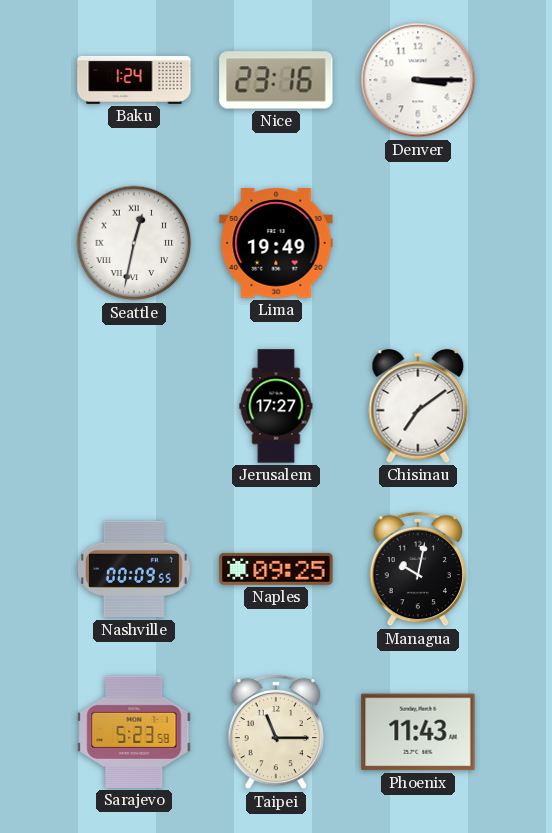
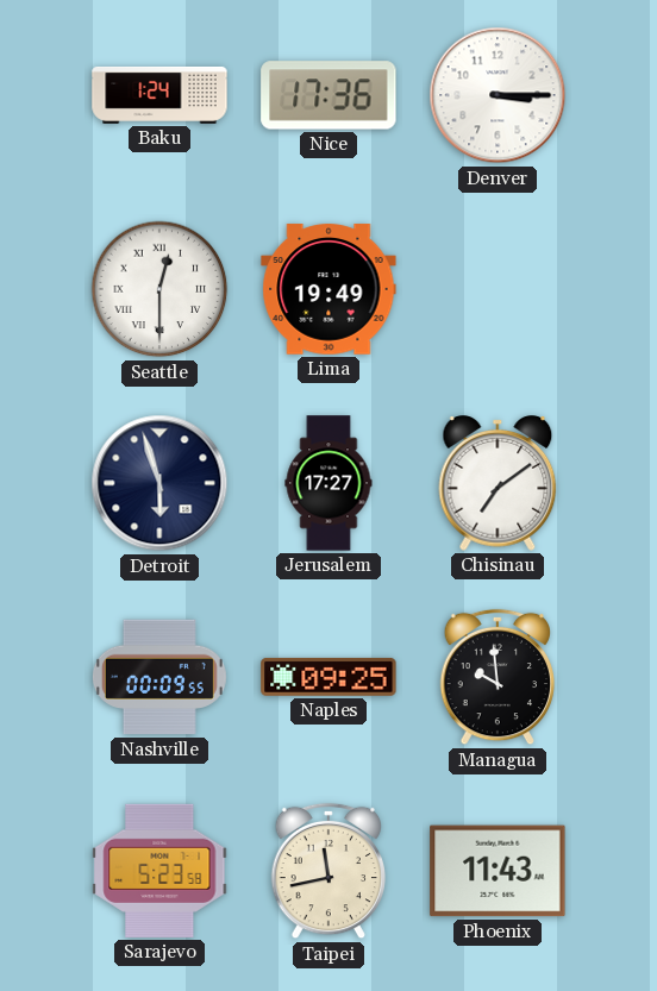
Nice: 23:16 -> 17:36 (328, 95)
Seattle: 12:32 -> 12:30 (159, 289)
Detroit: none -> 5:57 (159, 483)
Managua: 10:02 -> 9:59 (498, 677)
Taipei: 11:15 -> 11:43 (328, 871)
